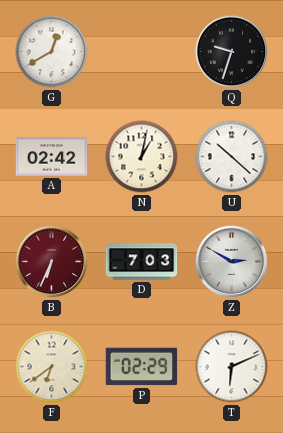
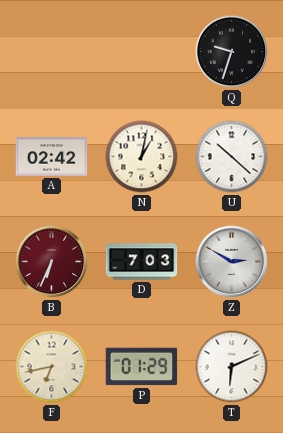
G: 12:40 -> none (52, 52)
F: 6:39 -> 6:43 (52, 367)
P: 02:29 -> 01:29 (142, 367)
